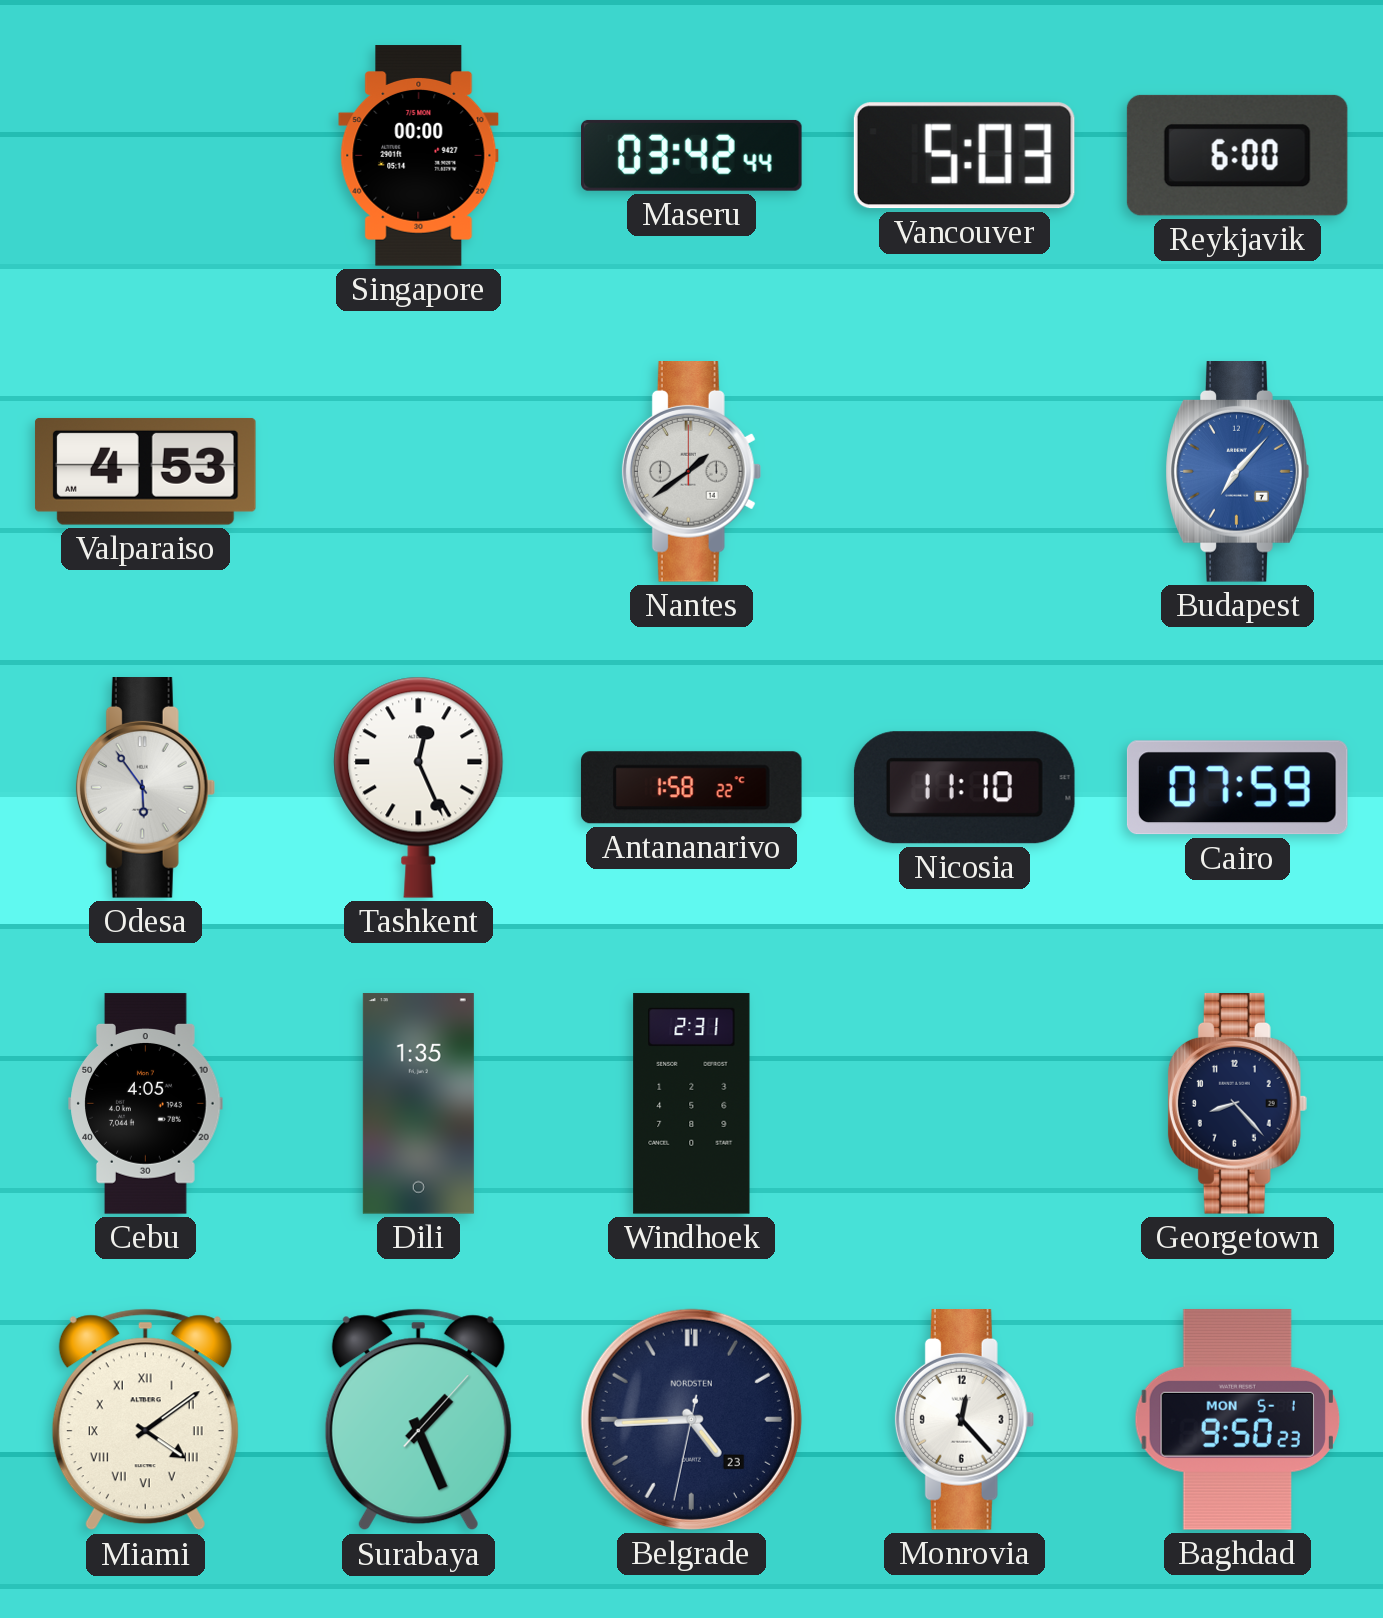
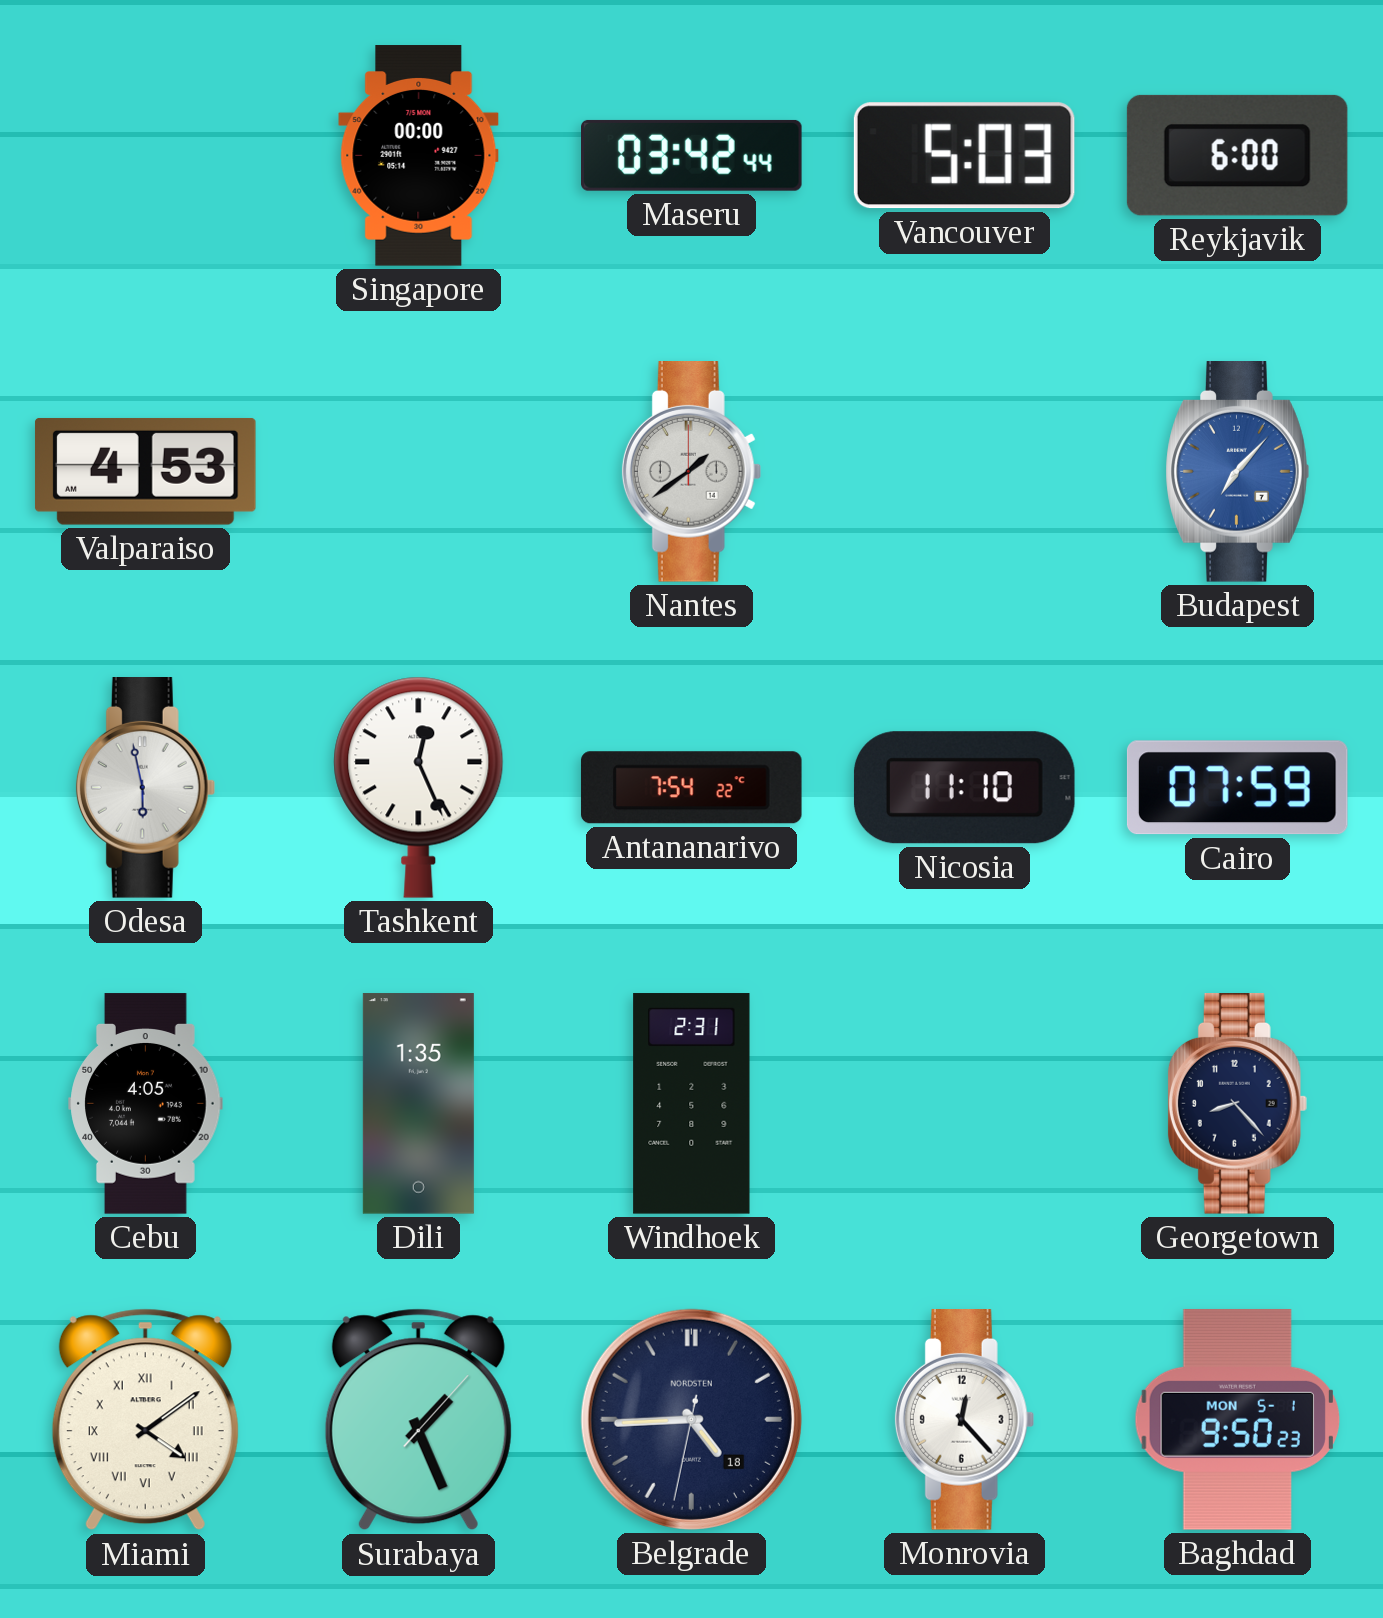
Odesa: 5:54 -> 5:58 (146, 788)
Antananarivo: 1:58 -> 7:54 (691, 788)
Belgrade date: 23 -> 18 (691, 1419)
